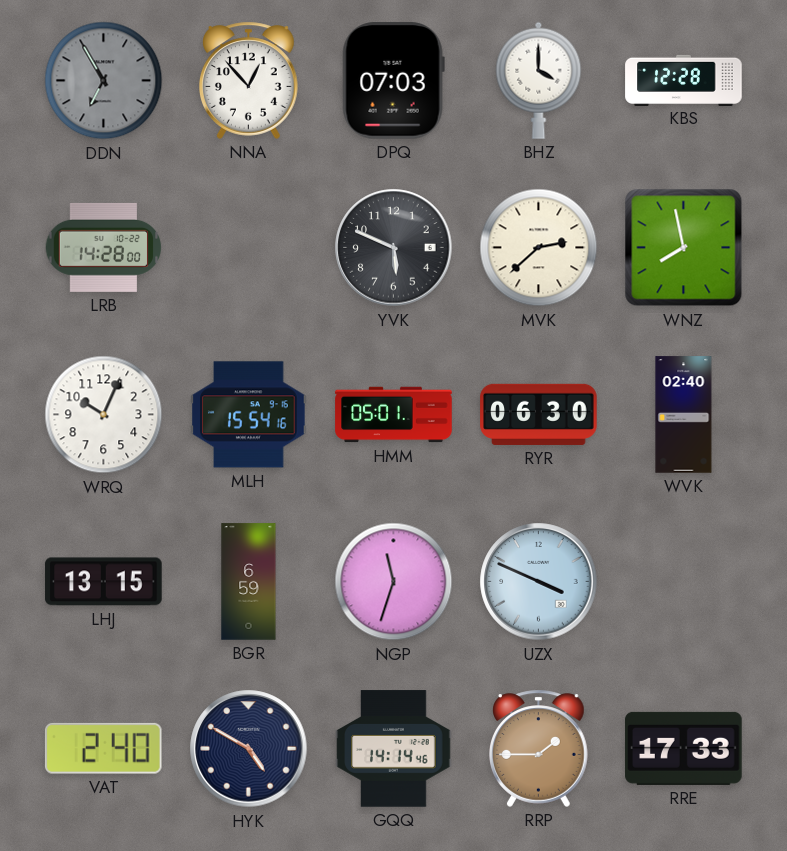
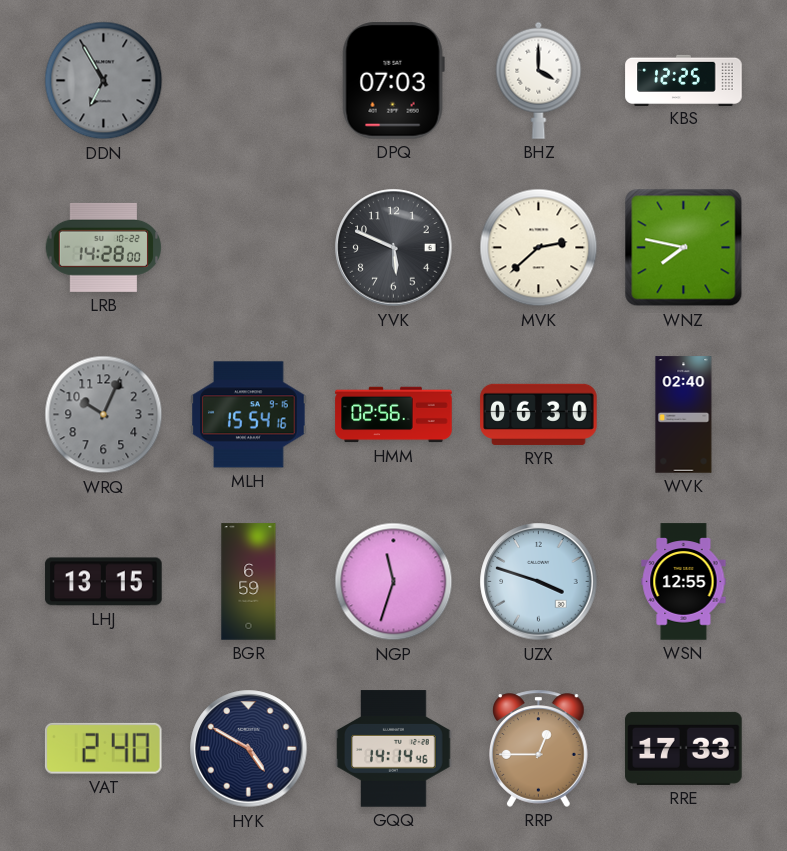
NNA: 12:53 -> none (249, 80)
KBS: 12:28 -> 12:25 (684, 80)
WNZ: 7:58 -> 7:47 (684, 248)
WRQ dial: white -> grey (104, 415)
HMM: 05:01 -> 02:56 (394, 415)
UZX: 3:49 -> 3:48 (539, 582)
WSN: none -> 12:55 (684, 582)
RRP: 1:45 -> 12:45 (539, 748)
